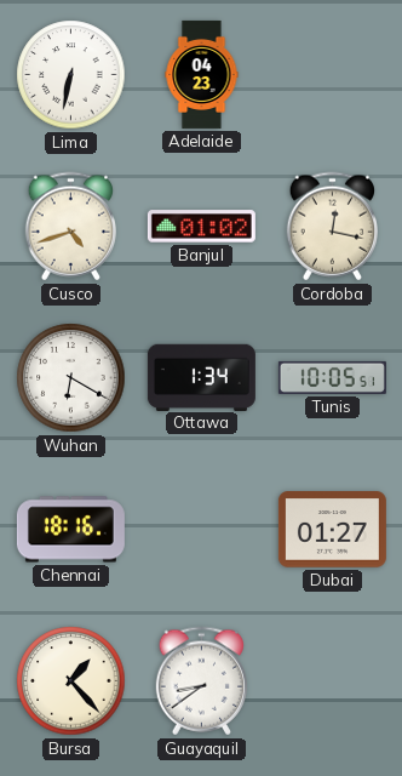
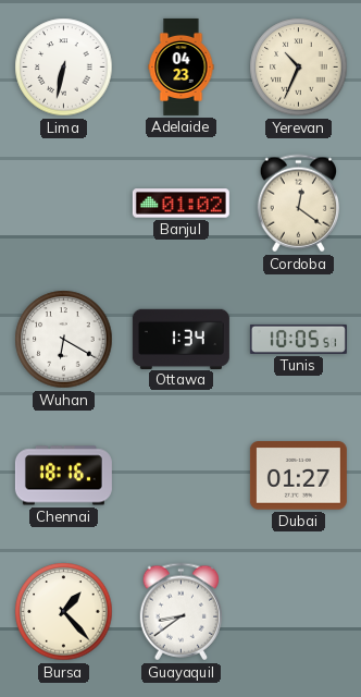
Yerevan: none -> 10:34 (299, 68)
Cusco: 4:42 -> none (70, 227)
Cordoba: 12:17 -> 12:21 (298, 204)
